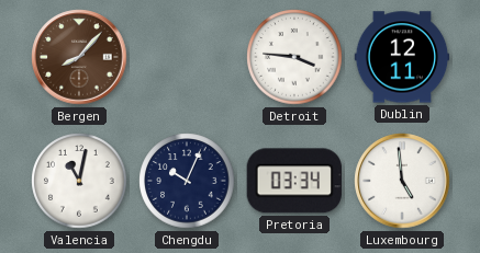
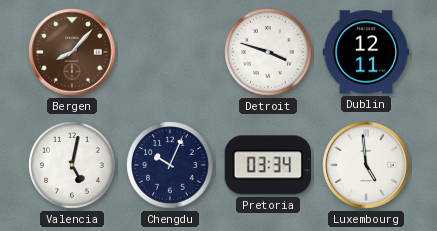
Detroit: 3:46 -> 3:48 (268, 52)
Valencia: 11:02 -> 5:02 (72, 165)
